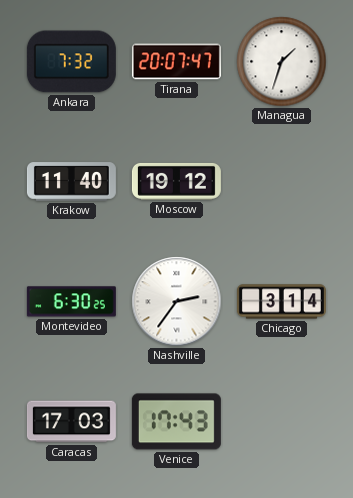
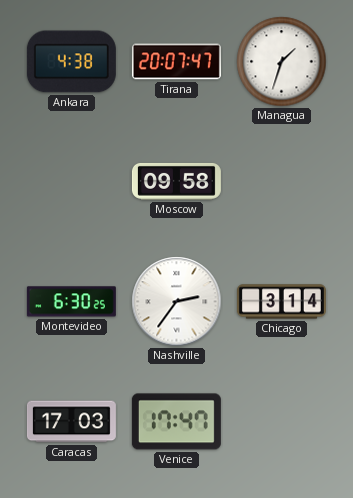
Ankara: 7:32 -> 4:38 (71, 62)
Krakow: 11:40 -> none (71, 182)
Moscow: 19:12 -> 09:58 (176, 181)
Venice: 17:43 -> 17:47 (176, 422)
